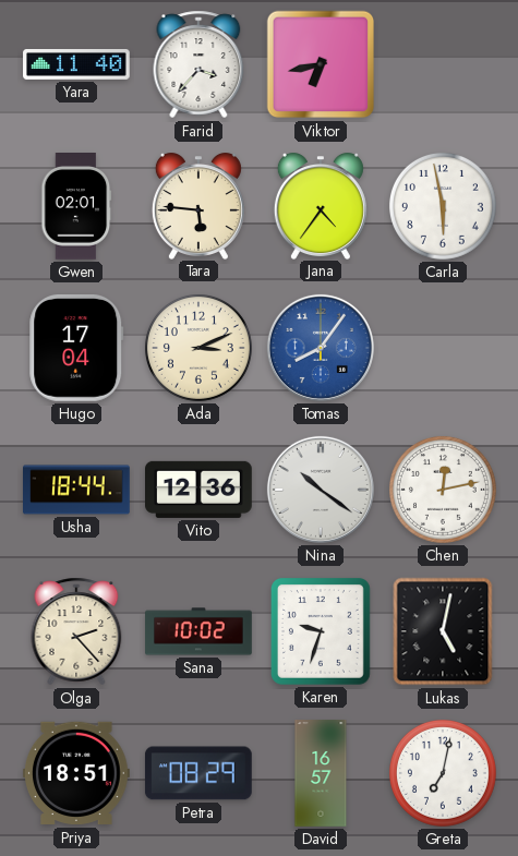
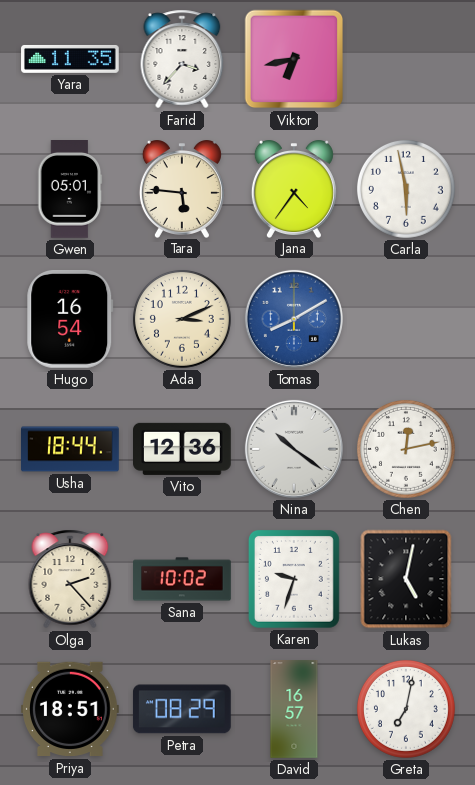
Yara: 11:40 -> 11:35 (70, 59)
Gwen: 02:01 -> 05:01 (70, 190)
Hugo: 17:04 -> 16:54 (70, 319)
Tomas: 8:06 -> 8:10 (294, 319)
